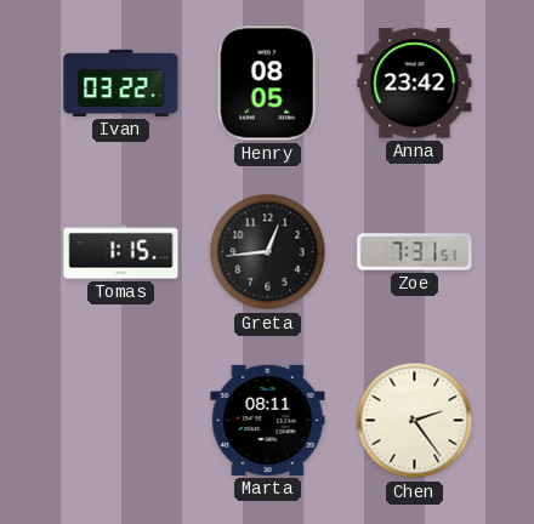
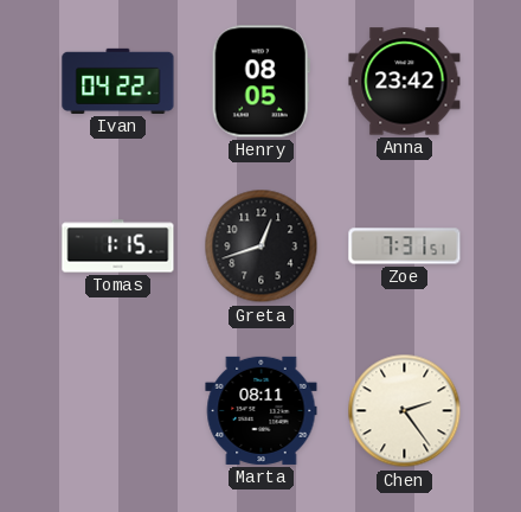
Ivan: 03:22 -> 04:22 (118, 81)
Greta: 12:44 -> 12:42 (262, 247)
